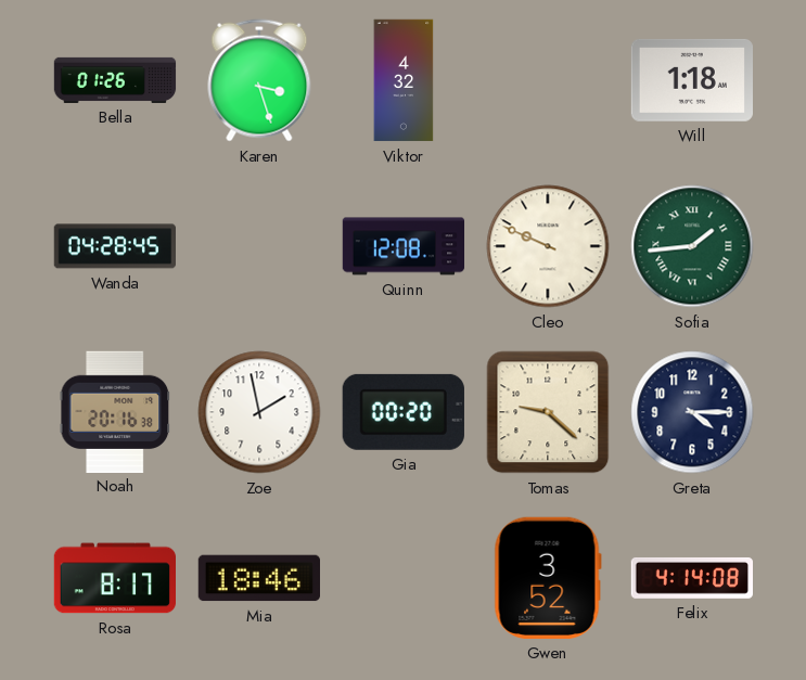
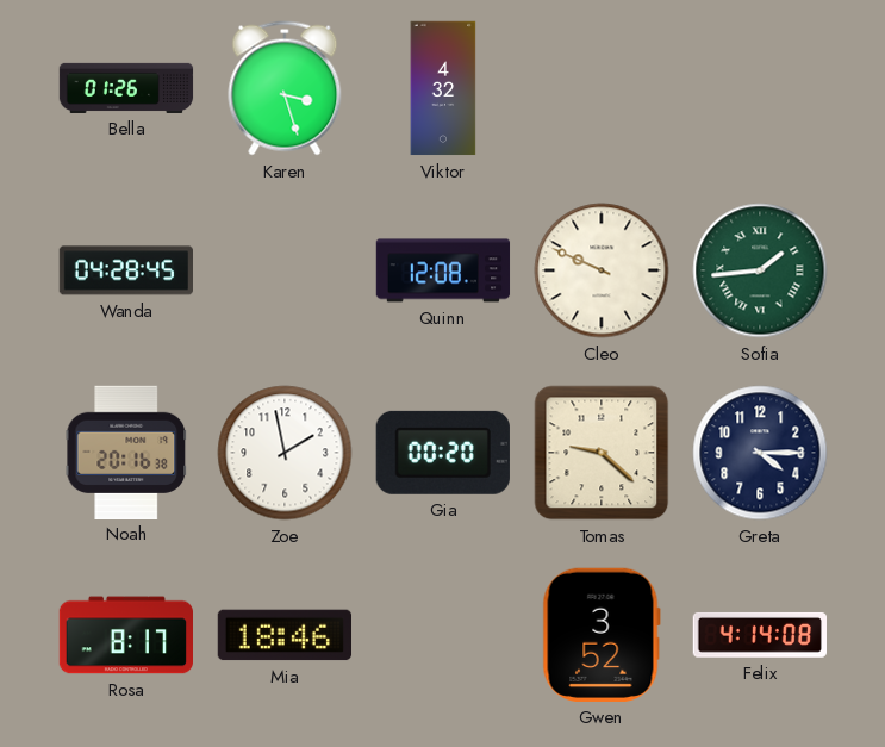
Will: 1:18 -> none (691, 80)
